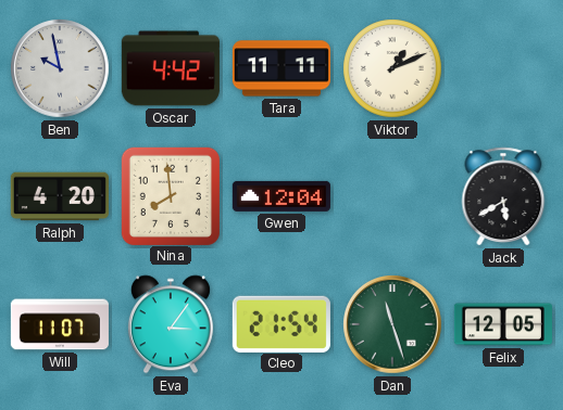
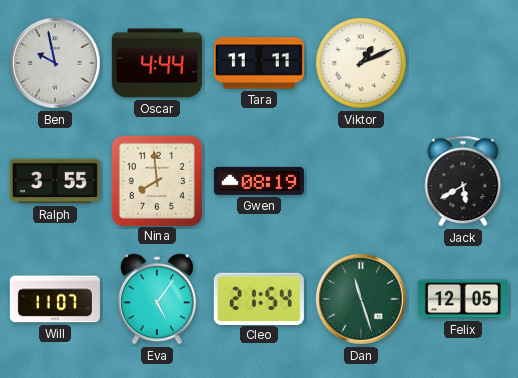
Oscar: 4:42 -> 4:44 (157, 63)
Ralph: 4:20 -> 3:55 (55, 181)
Gwen: 12:04 -> 08:19 (259, 181)
Eva: 3:06 -> 5:06 (157, 299)
